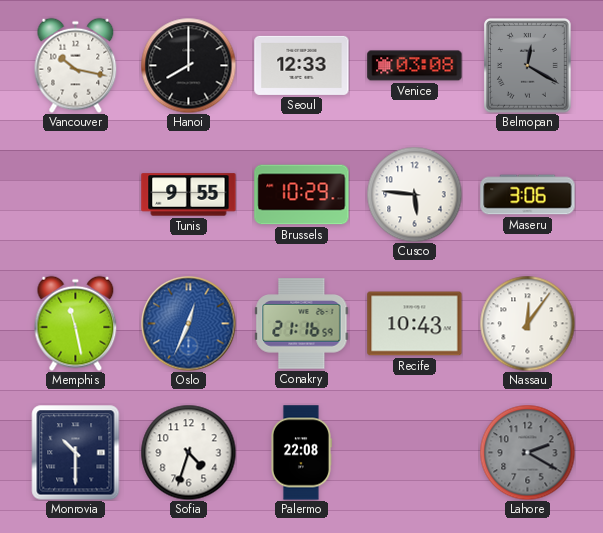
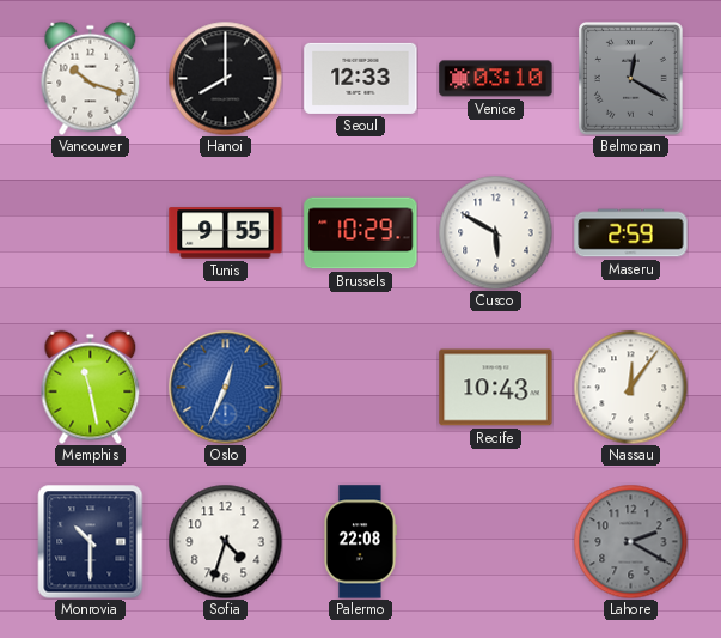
Vancouver: 10:17 -> 10:18 (91, 78)
Venice: 03:08 -> 03:10 (496, 79)
Cusco: 5:46 -> 5:50 (495, 232)
Maseru: 3:06 -> 2:59 (631, 233)
Conakry: 21:16 -> none (302, 324)
